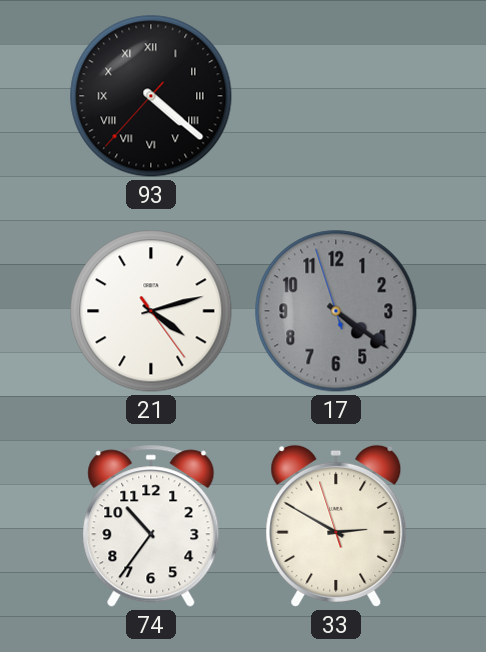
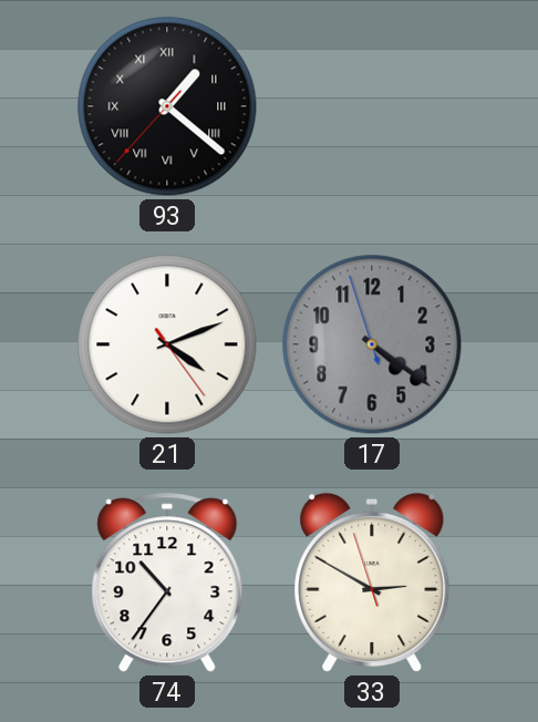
93: 4:21 -> 1:21 (167, 106)
21: 4:12 -> 4:11 (167, 344)
